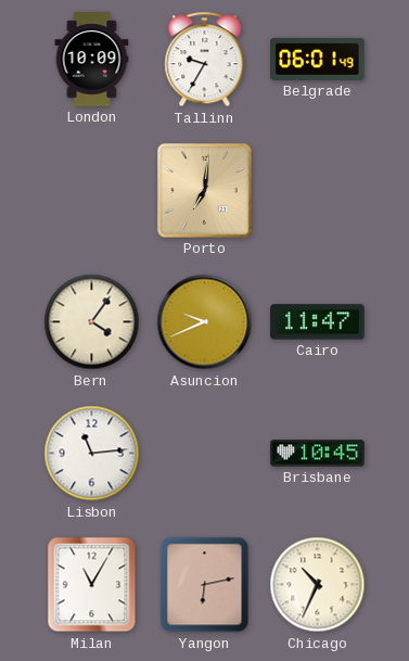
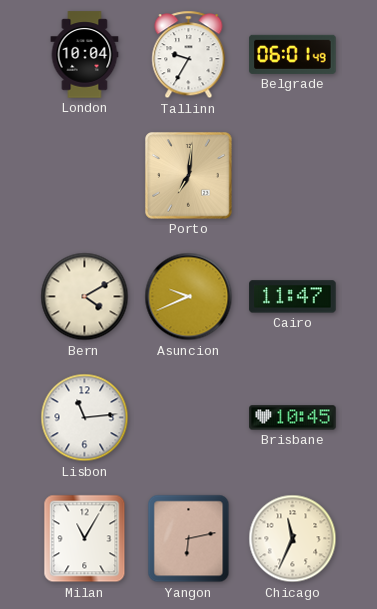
London: 10:09 -> 10:04 (85, 55)
Bern: 4:06 -> 4:10 (85, 297)
Chicago: 10:34 -> 11:34 (293, 539)
